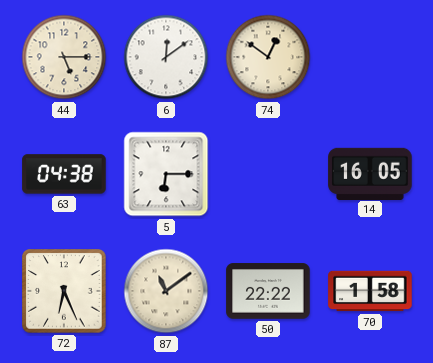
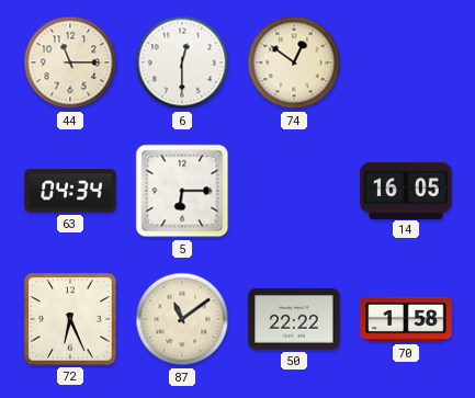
44: 5:15 -> 11:15 (70, 62)
6: 12:09 -> 12:30 (182, 62)
63: 04:38 -> 04:34 (70, 191)
